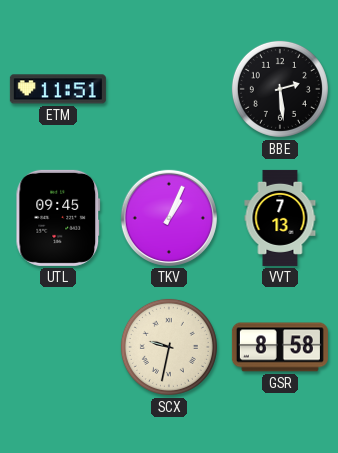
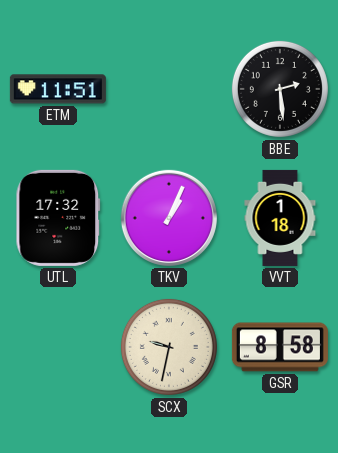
UTL: 09:45 -> 17:32 (58, 218)
VVT: 7:13 -> 1:18 (280, 218)
